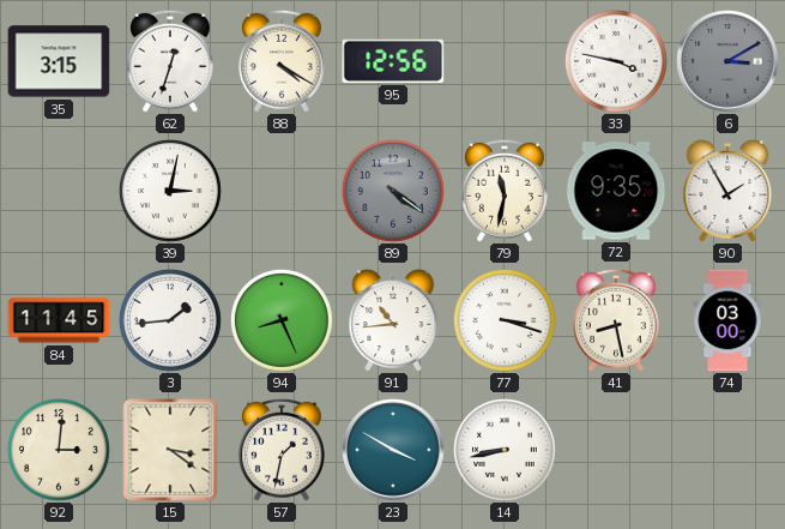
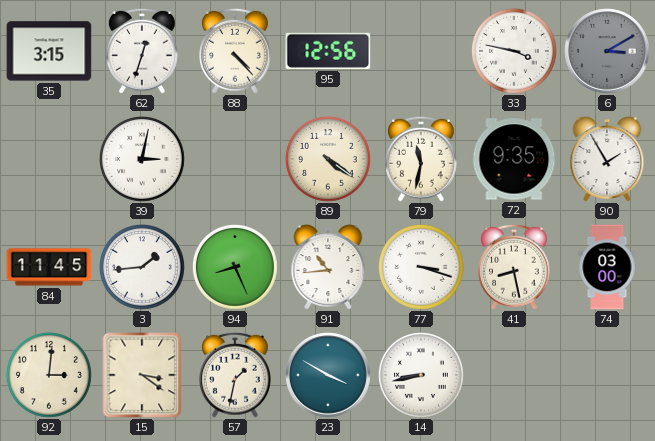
88: 4:20 -> 4:23 (236, 51)
89 dial: grey -> cream (329, 160)
